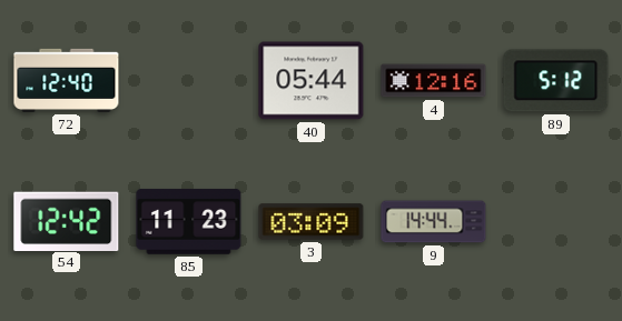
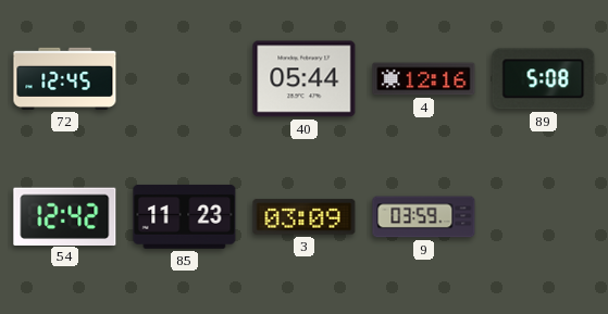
72: 12:40 -> 12:45 (65, 78)
89: 5:12 -> 5:08 (544, 79)
9: 14:44 -> 03:59 (424, 217)
